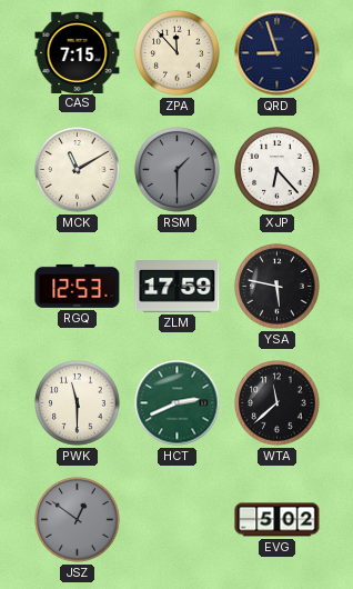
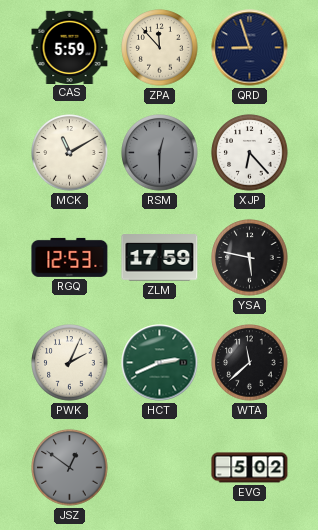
CAS: 7:15 -> 5:59 (70, 47)
RSM: 1:30 -> 12:30 (160, 153)
PWK: 11:30 -> 2:04 (70, 363)
